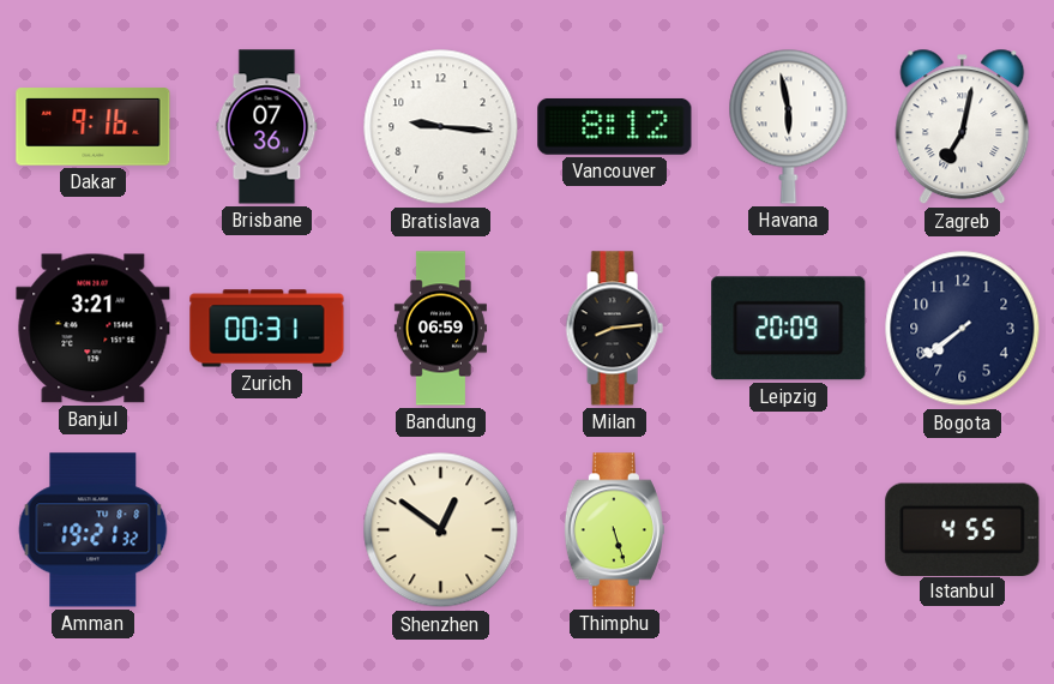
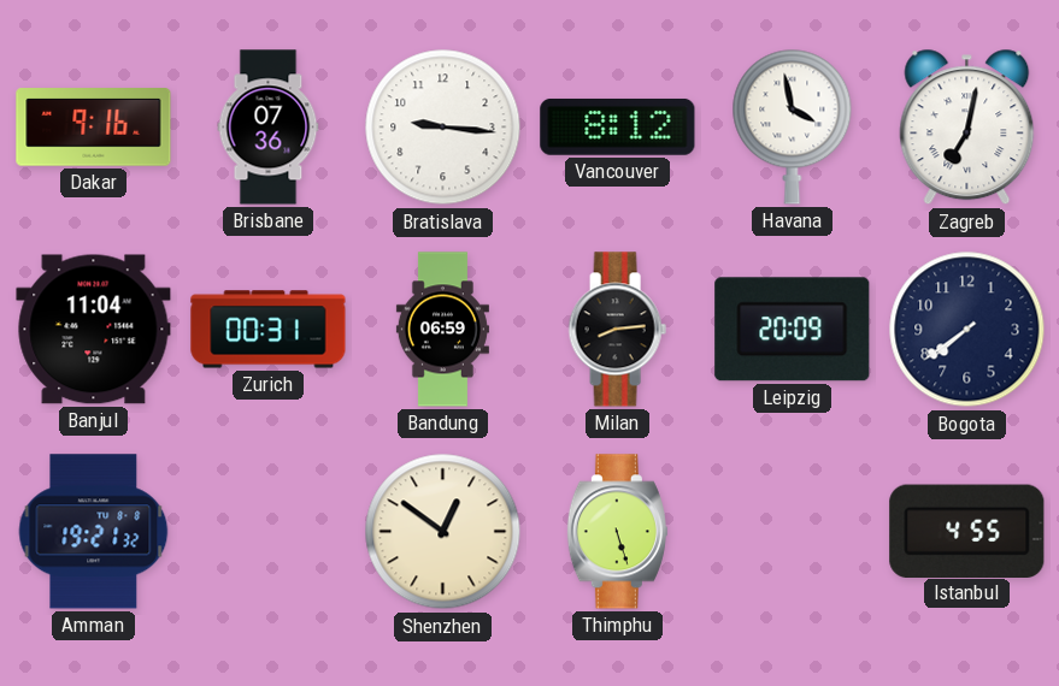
Havana: 5:58 -> 3:58 (793, 126)
Banjul: 3:21 -> 11:04 (94, 330)
